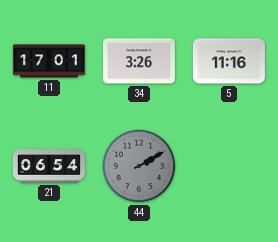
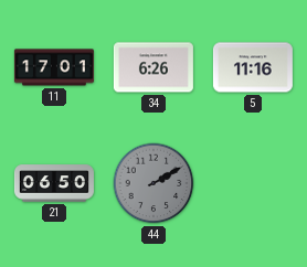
34: 3:26 -> 6:26 (153, 67)
21: 06:54 -> 06:50 (54, 183)
